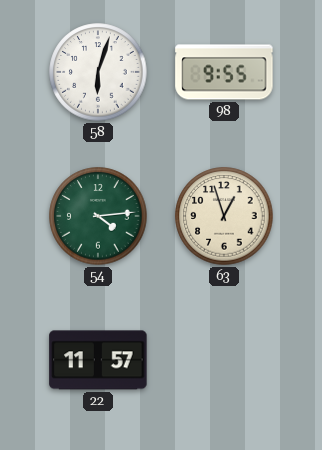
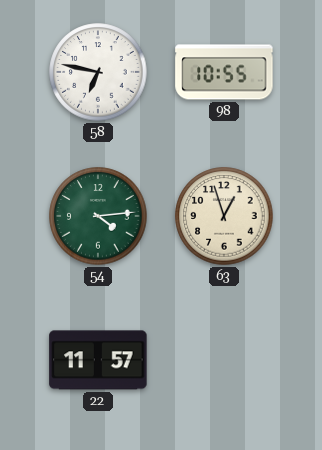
58: 6:03 -> 6:47 (98, 72)
98: 9:55 -> 10:55 (224, 72)
